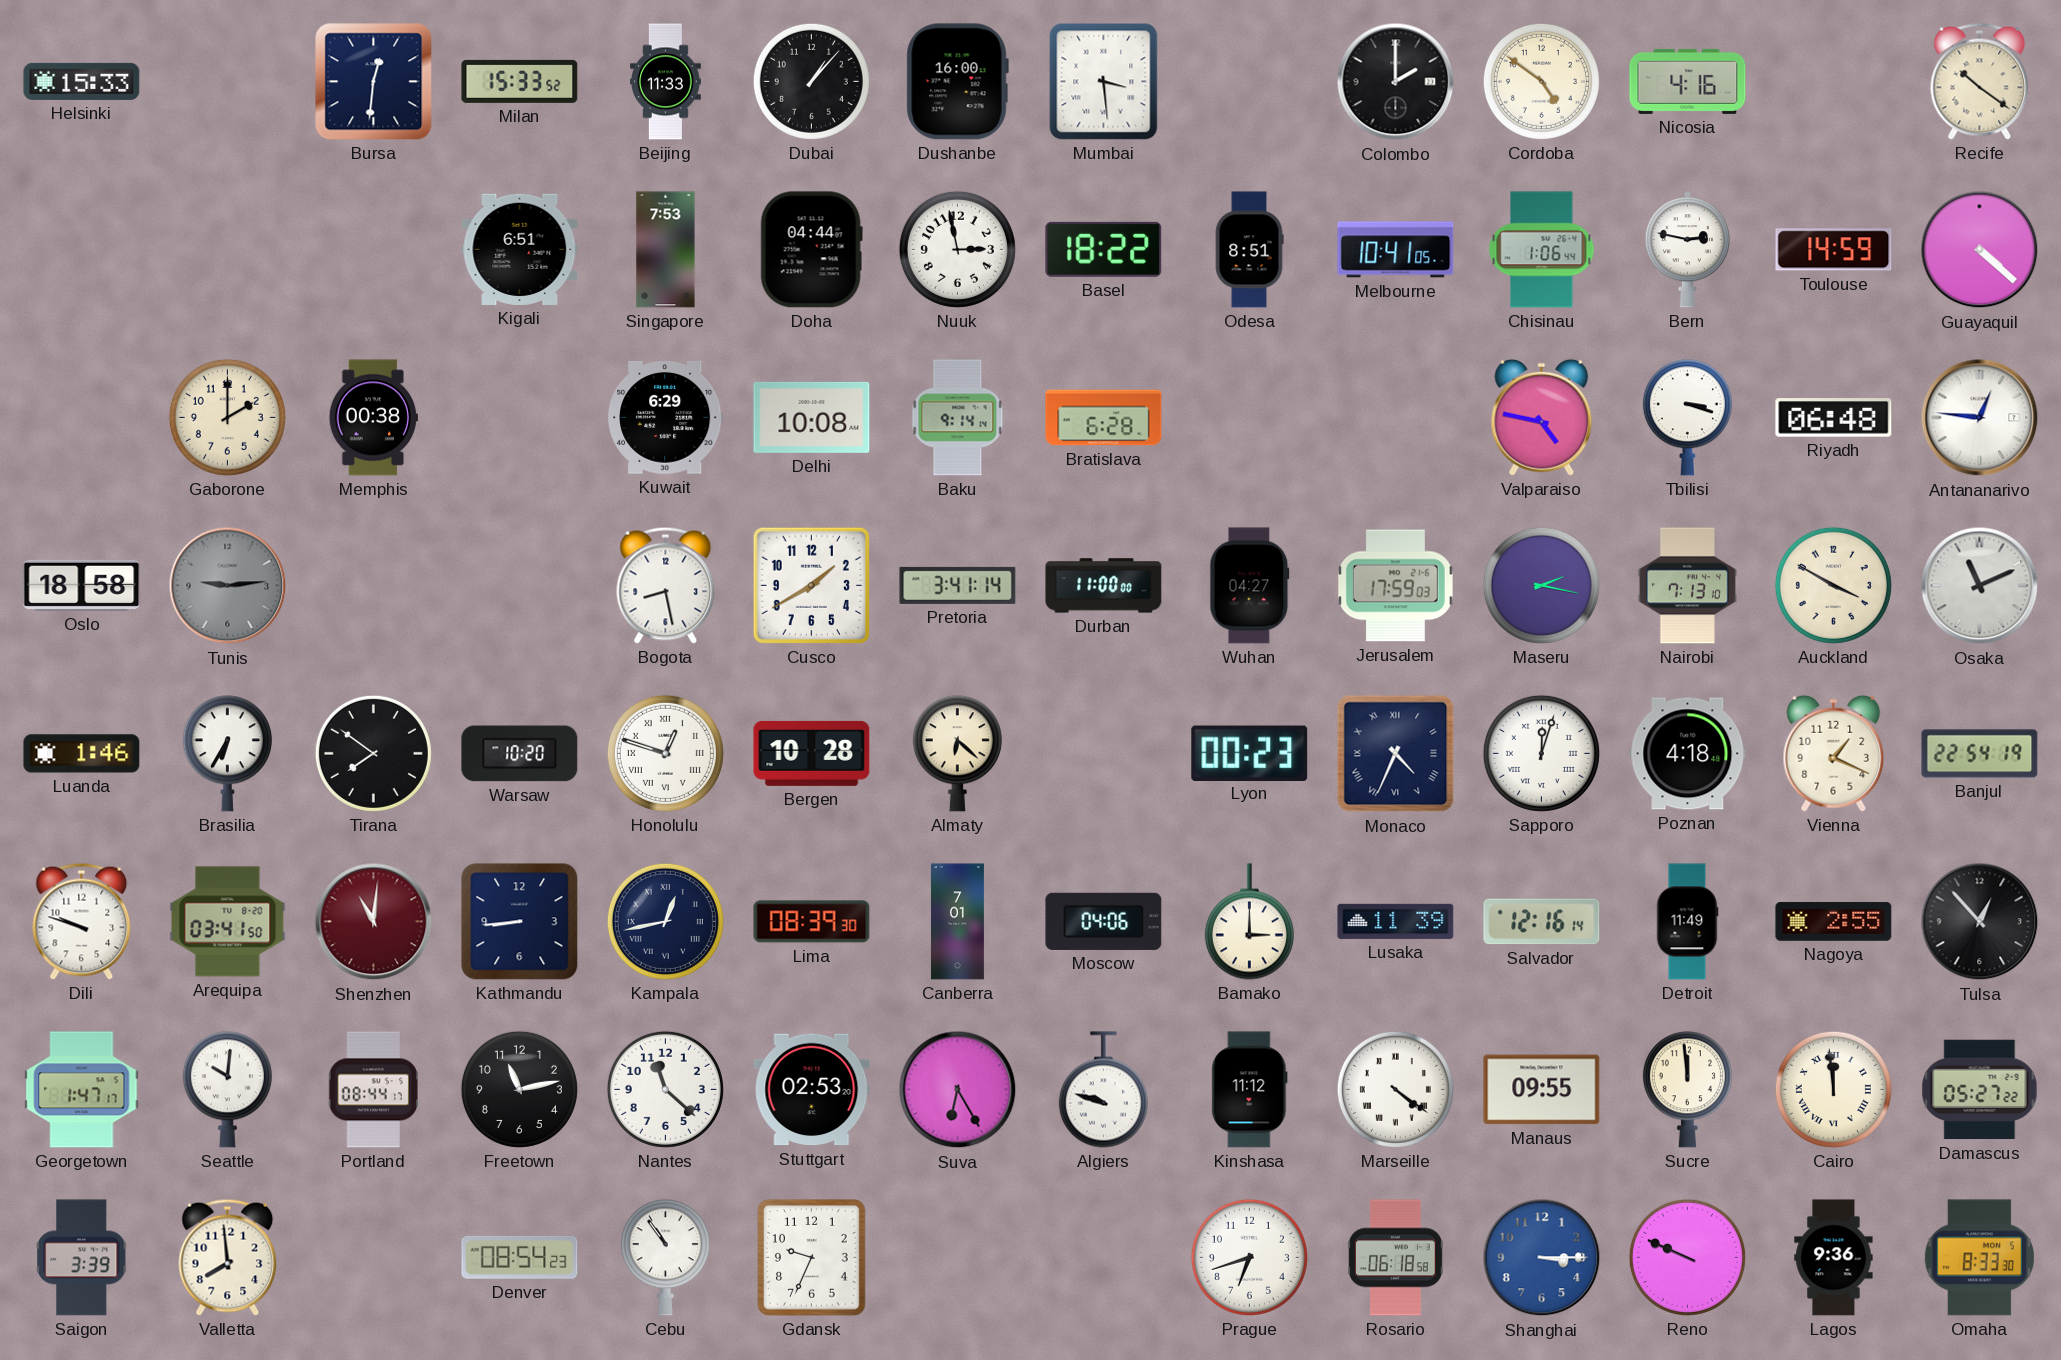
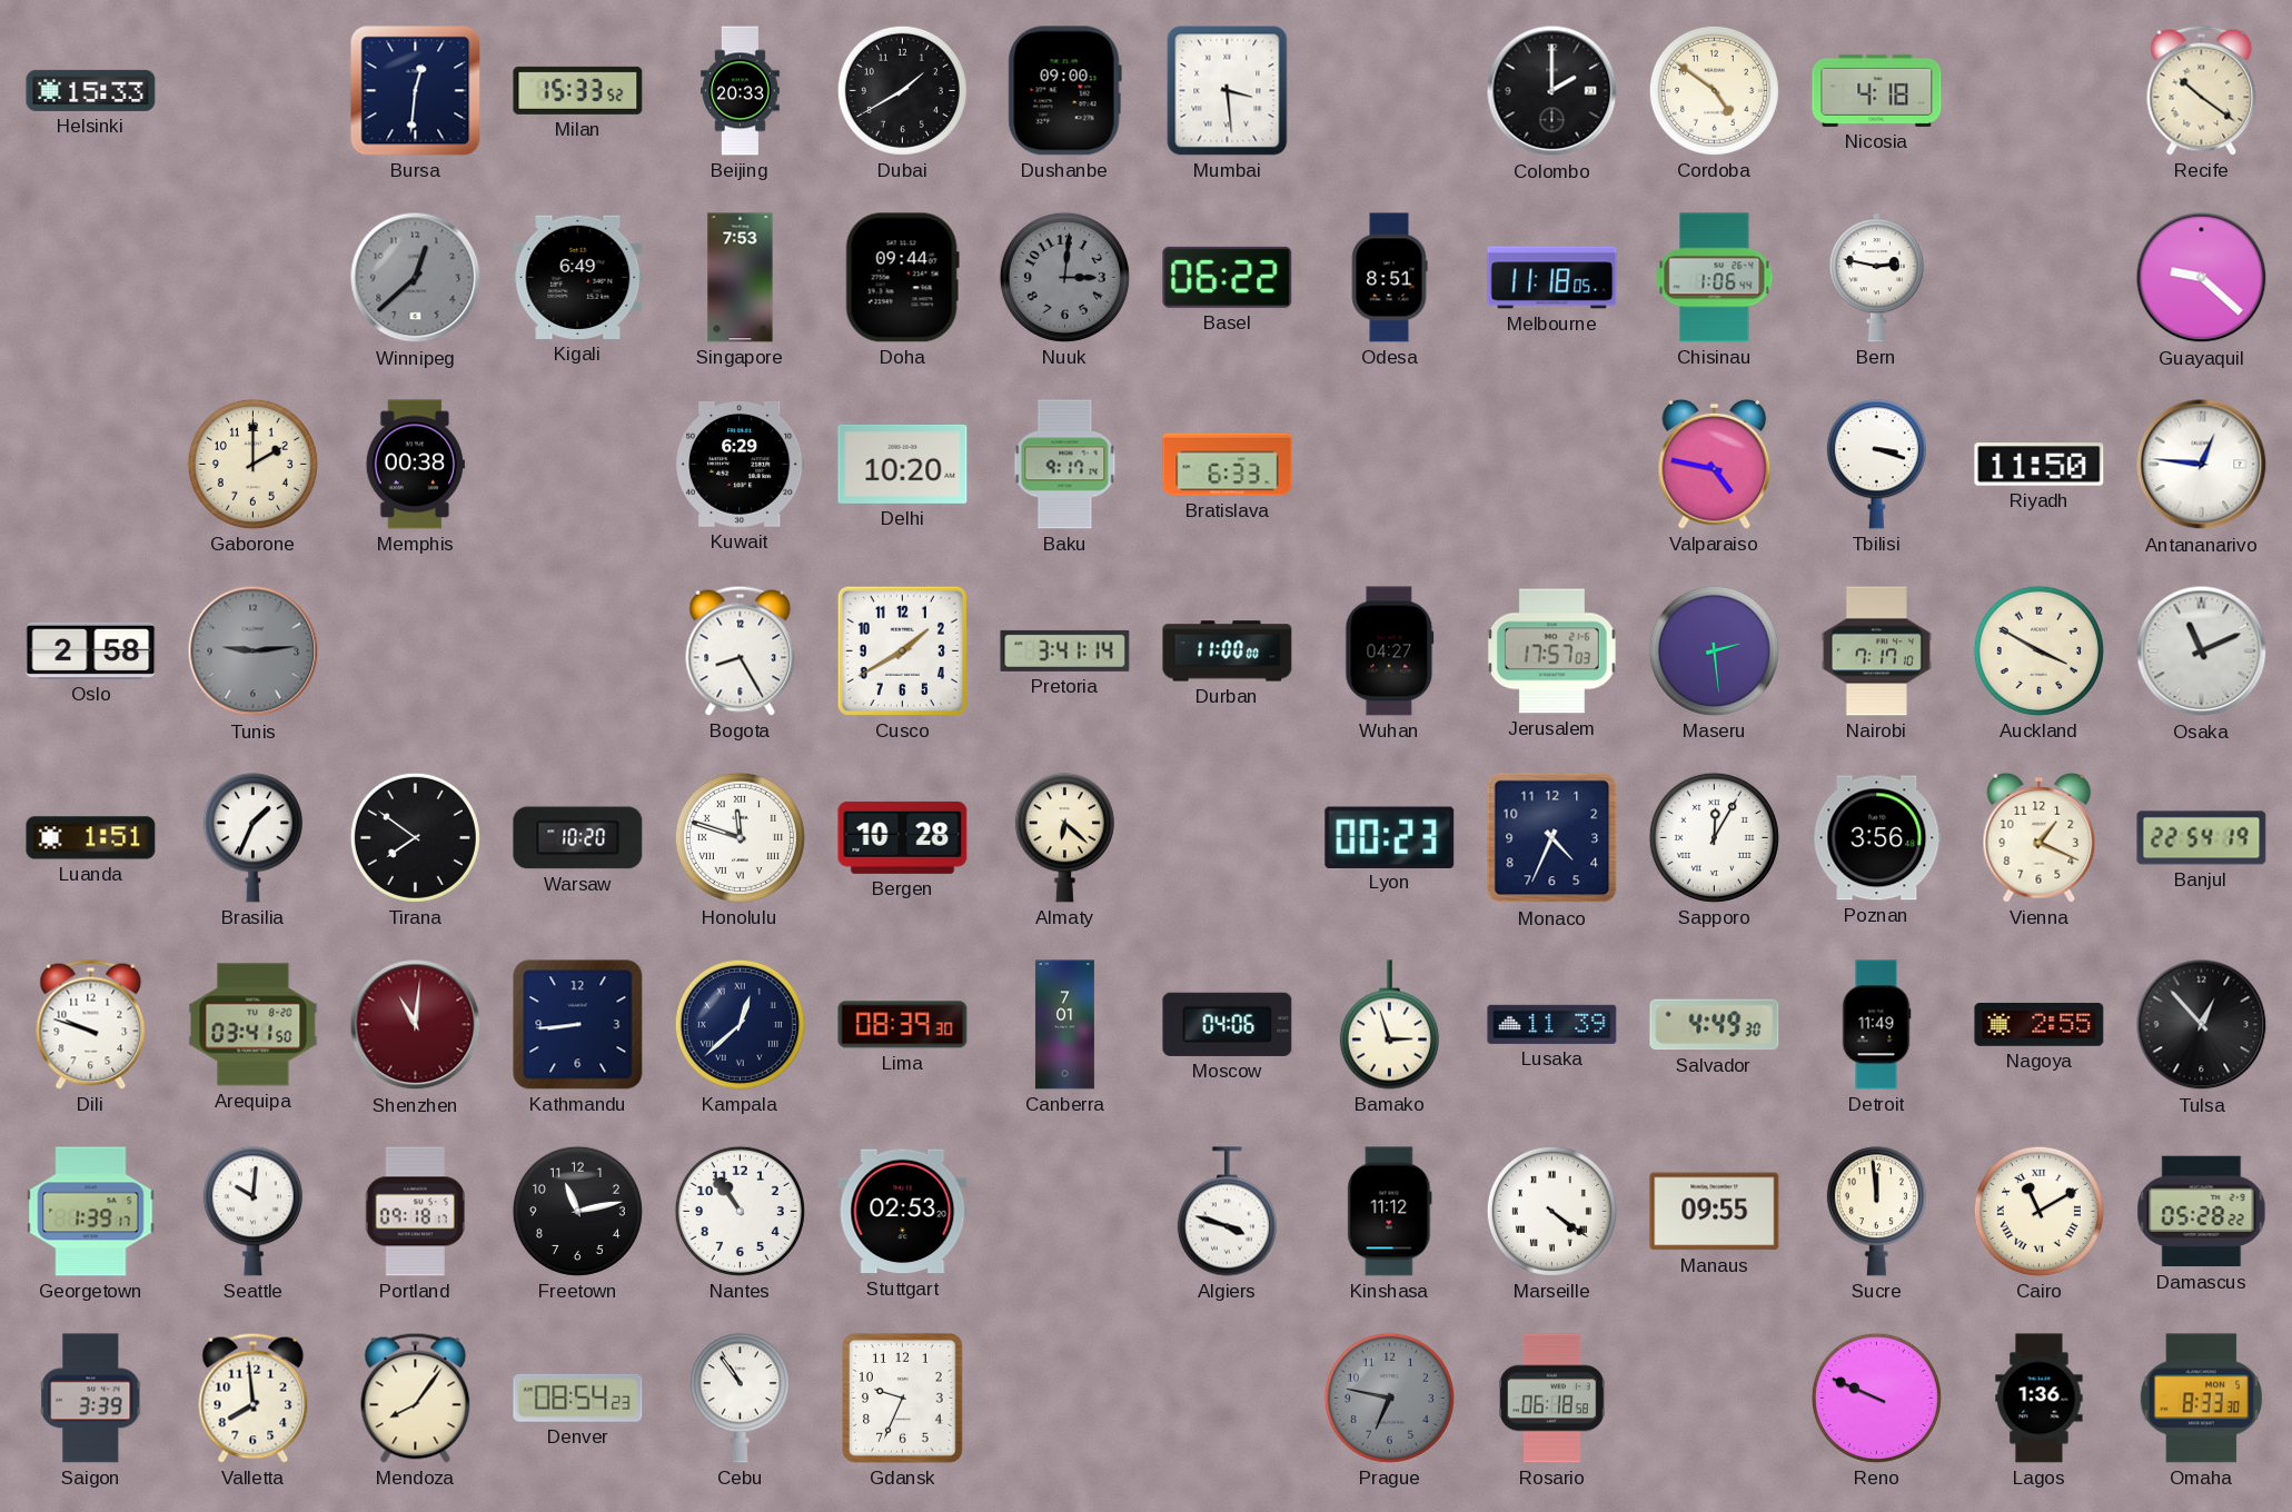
Beijing: 11:33 -> 20:33 (741, 91)
Dubai: 1:07 -> 1:40 (902, 90)
Dushanbe: 16:00 -> 09:00 (1064, 91)
Nicosia: 4:16 -> 4:18 (1877, 90)
Winnipeg: none -> 12:38 (416, 278)
Kigali: 6:51 -> 6:49 (578, 277)
Doha: 04:44 -> 09:44 (902, 278)
Nuuk: 2:58 -> 3:01 (1064, 277)
Nuuk dial: white -> grey (1064, 277)
Basel: 18:22 -> 06:22 (1228, 277)
Melbourne: 10:41 -> 11:18 (1552, 278)
Toulouse: 14:59 -> none (1834, 250)
Guayaquil: 4:22 -> 9:22 (2202, 278)
Delhi: 10:08 -> 10:20 (903, 464)
Baku: 9:14 -> 9:17 (1065, 465)
Bratislava: 6:28 -> 6:33 (1228, 465)
Riyadh: 06:48 -> 11:50 (2040, 465)
Oslo: 18:58 -> 2:58 (91, 650)
Bogota: 8:28 -> 8:25 (741, 650)
Jerusalem: 17:59 -> 17:57 (1551, 651)
Maseru: 2:17 -> 2:29 (1714, 650)
Nairobi: 7:13 -> 7:17 (1876, 651)
Luanda: 1:46 -> 1:51 (91, 838)
Brasilia: 6:35 -> 1:34 (252, 838)
Honolulu: 12:48 -> 11:48 (740, 837)
Monaco numerals: Roman -> Arabic (1552, 838)
Sapporo: 12:03 -> 12:05 (1714, 837)
Poznan: 4:18 -> 3:56 (1877, 838)
Kampala: 12:43 -> 12:38 (740, 1024)
Bamako: 3:00 -> 2:57 (1389, 1025)
Salvador: 12:16 -> 4:49 (1715, 1025)
Georgetown: 1:47 -> 1:39 (91, 1212)
Portland: 08:44 -> 09:18 (415, 1212)
Nantes: 11:22 -> 10:54 (740, 1211)
Suva: 6:25 -> none (958, 1090)
Algiers: 9:48 -> 3:48 (1227, 1212)
Cairo: 11:59 -> 11:10 (2038, 1211)
Damascus: 05:27 -> 05:28 (2202, 1212)
Mendoza: none -> 8:06 (416, 1397)
Prague: 6:42 -> 6:47 (1389, 1397)
Prague dial: white -> grey (1389, 1397)
Shanghai: 3:15 -> none (1542, 1258)
Lagos: 9:36 -> 1:36 (2040, 1399)
